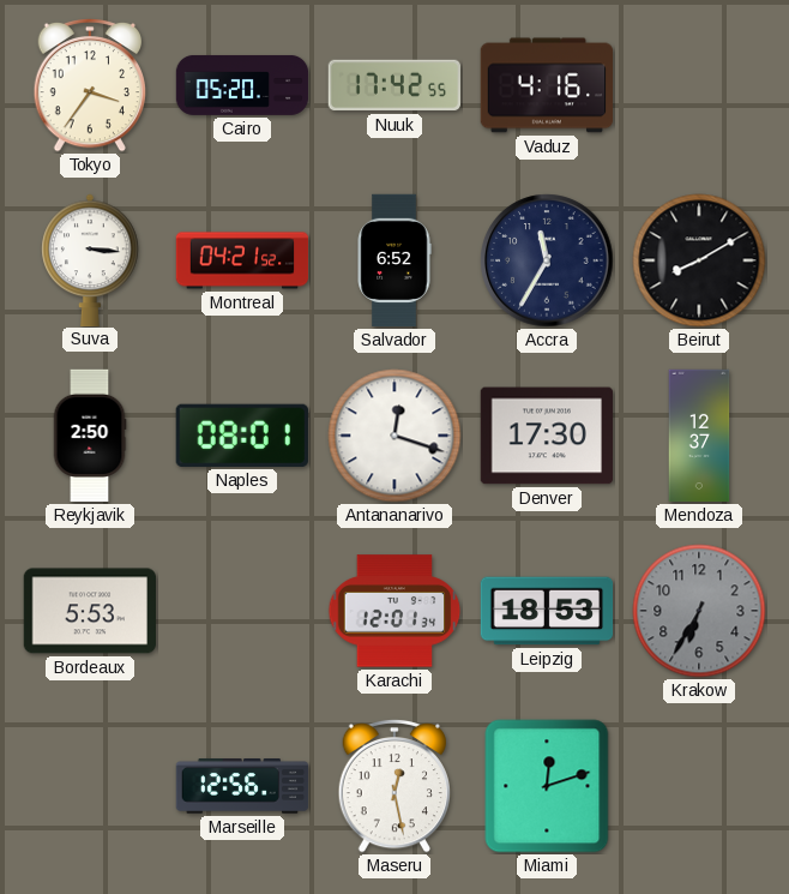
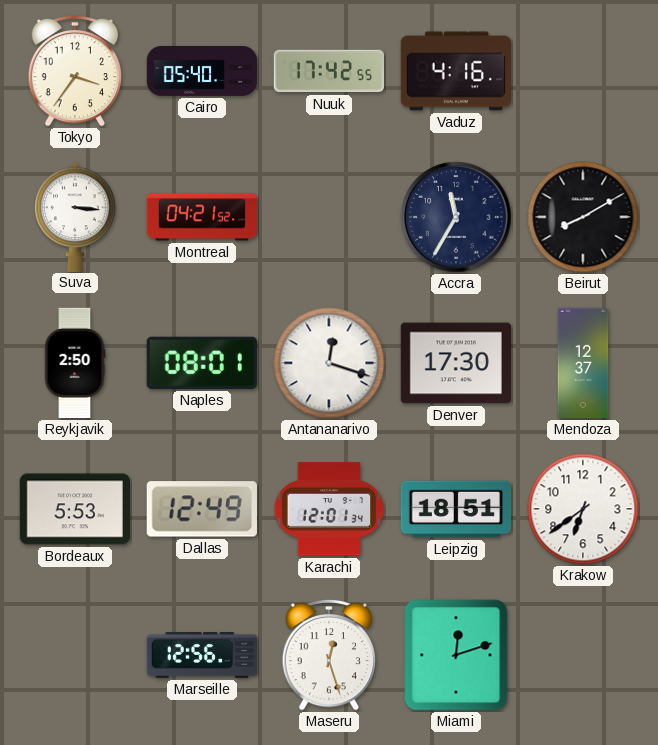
Cairo: 05:20 -> 05:40 (202, 71)
Salvador: 6:52 -> none (394, 260)
Dallas: none -> 12:49 (202, 509)
Leipzig: 18:53 -> 18:51 (456, 509)
Krakow: 6:35 -> 6:39 (583, 509)
Krakow dial: grey -> white (583, 509)
Maseru: 12:28 -> 12:27 (328, 655)
